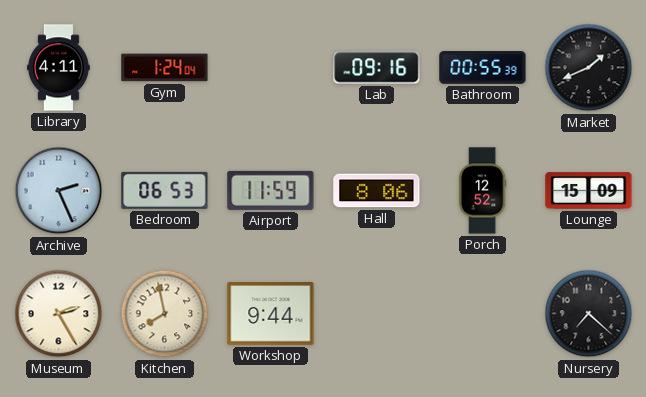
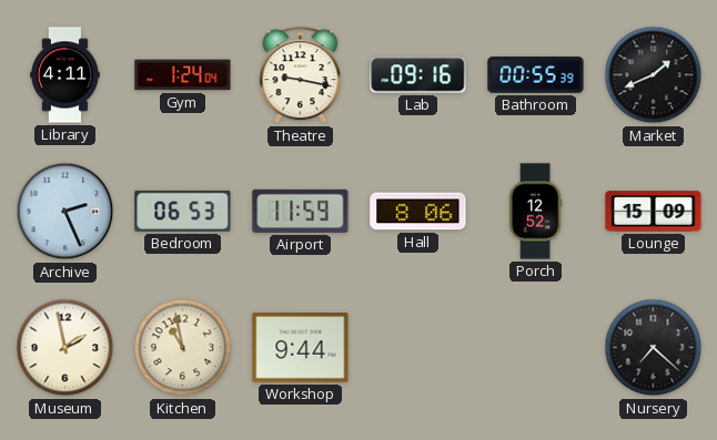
Theatre: none -> 9:17 (301, 75)
Museum: 2:25 -> 1:58 (65, 348)
Kitchen: 7:58 -> 10:58 (183, 348)
